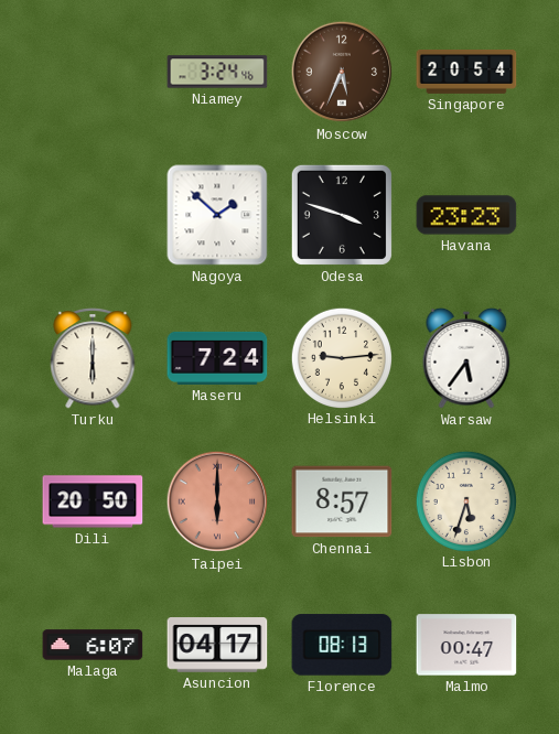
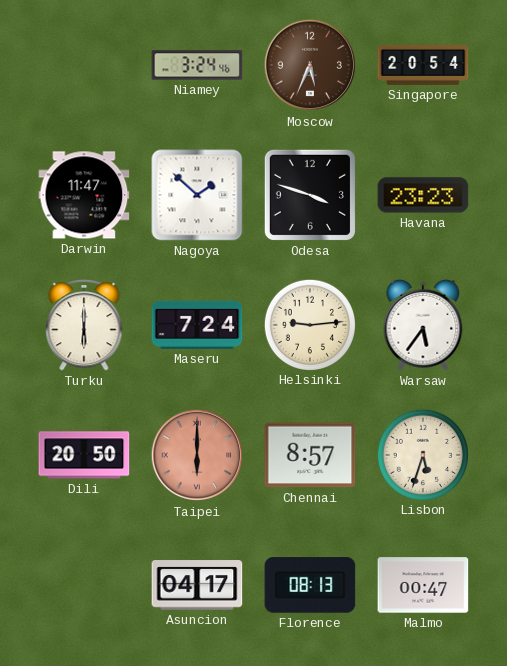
Darwin: none -> 11:47 (84, 195)
Malaga: 6:07 -> none (93, 645)
